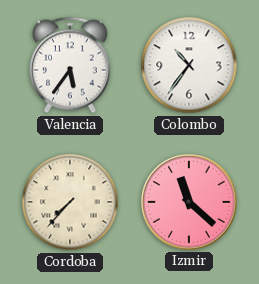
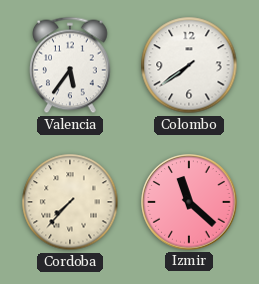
Colombo: 10:36 -> 7:39 (189, 65)
